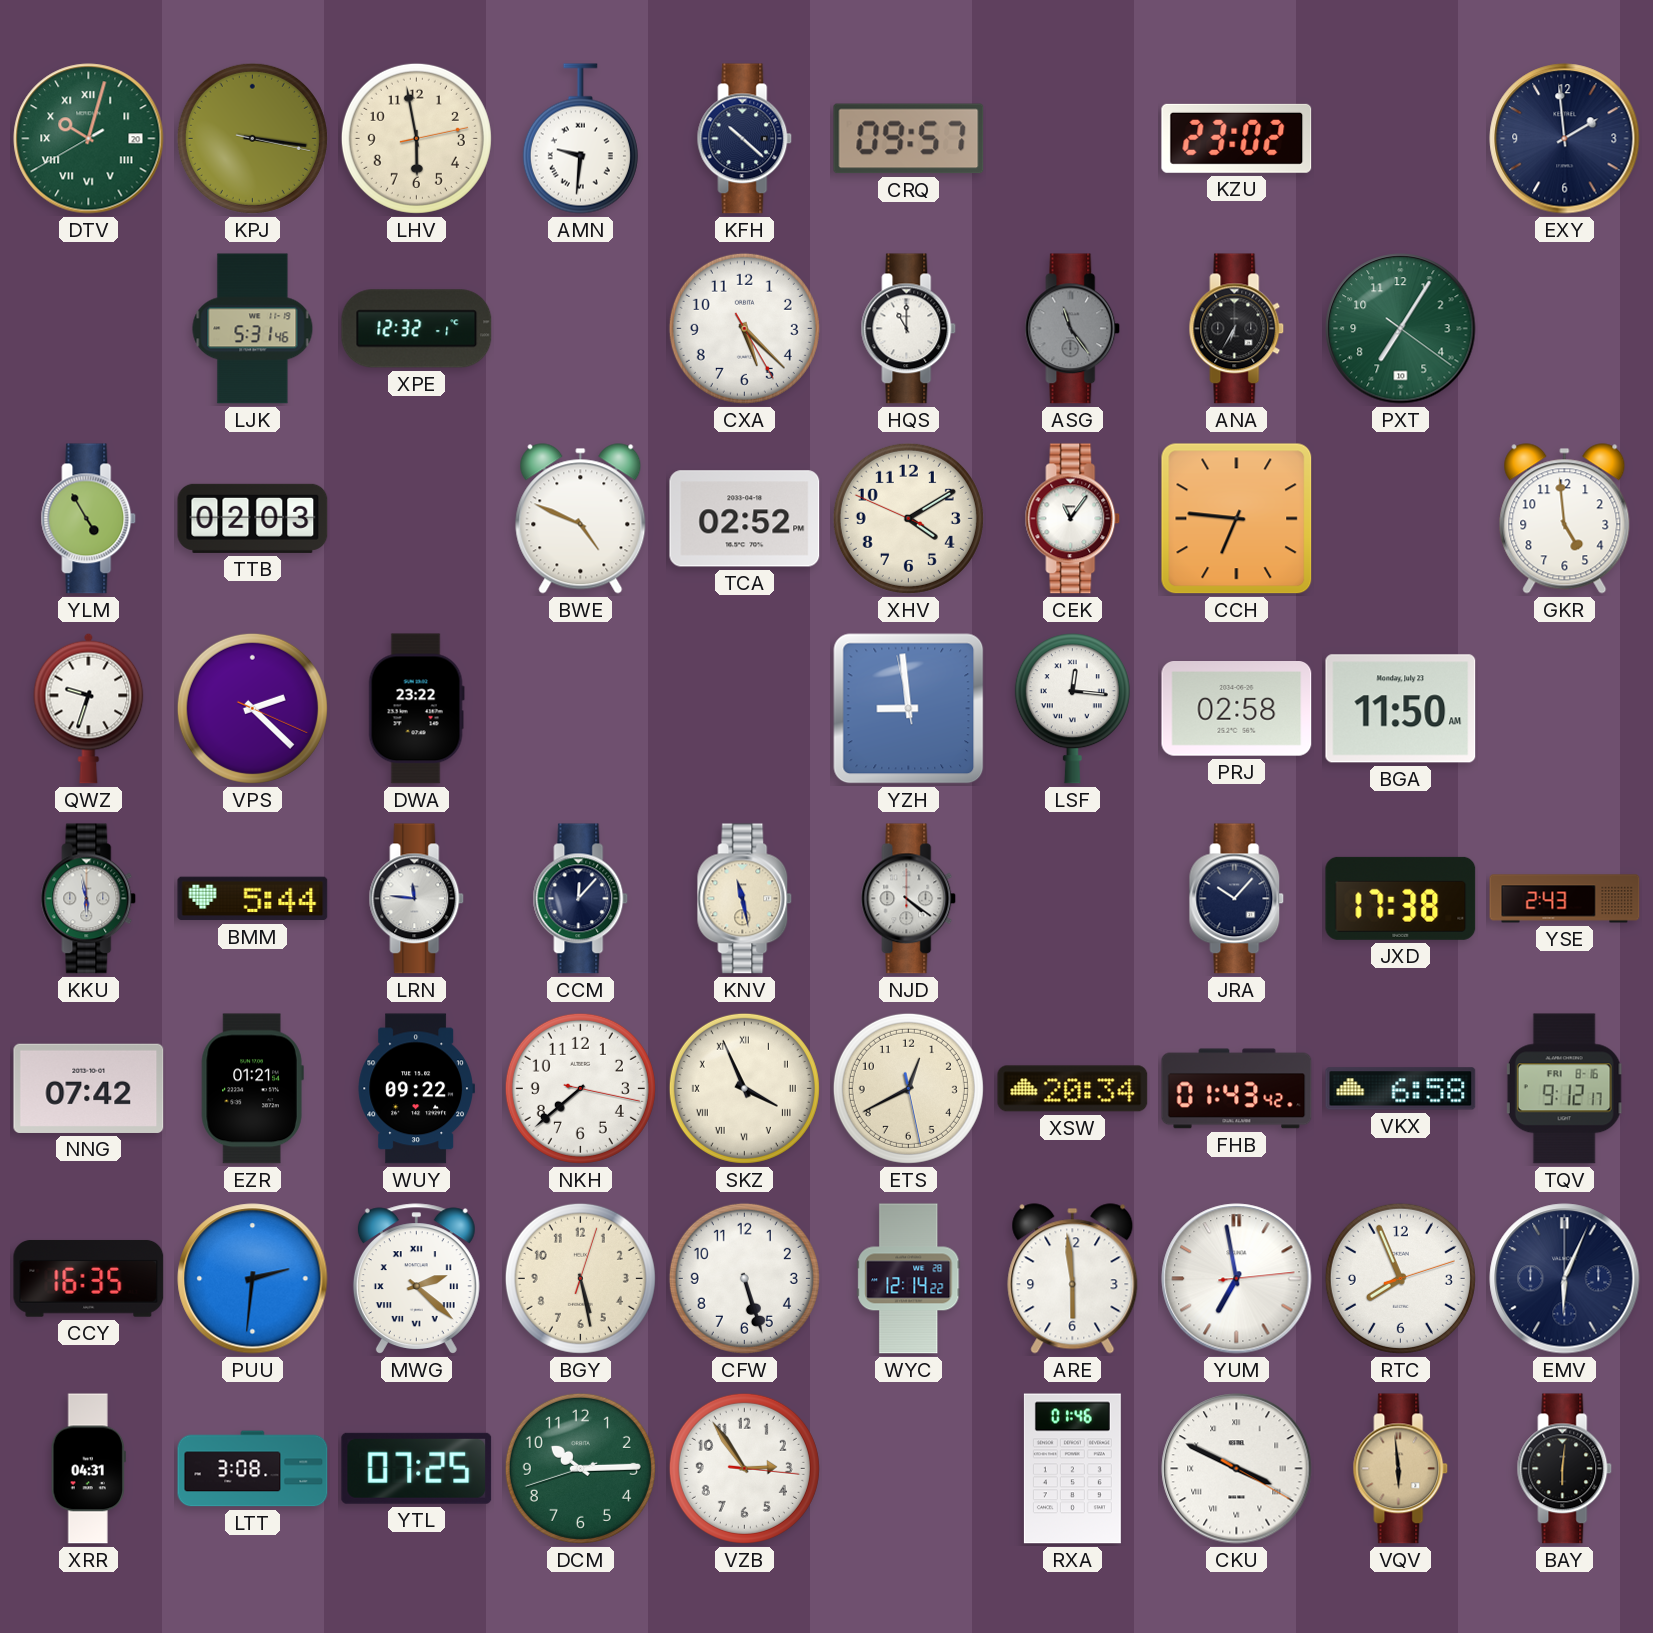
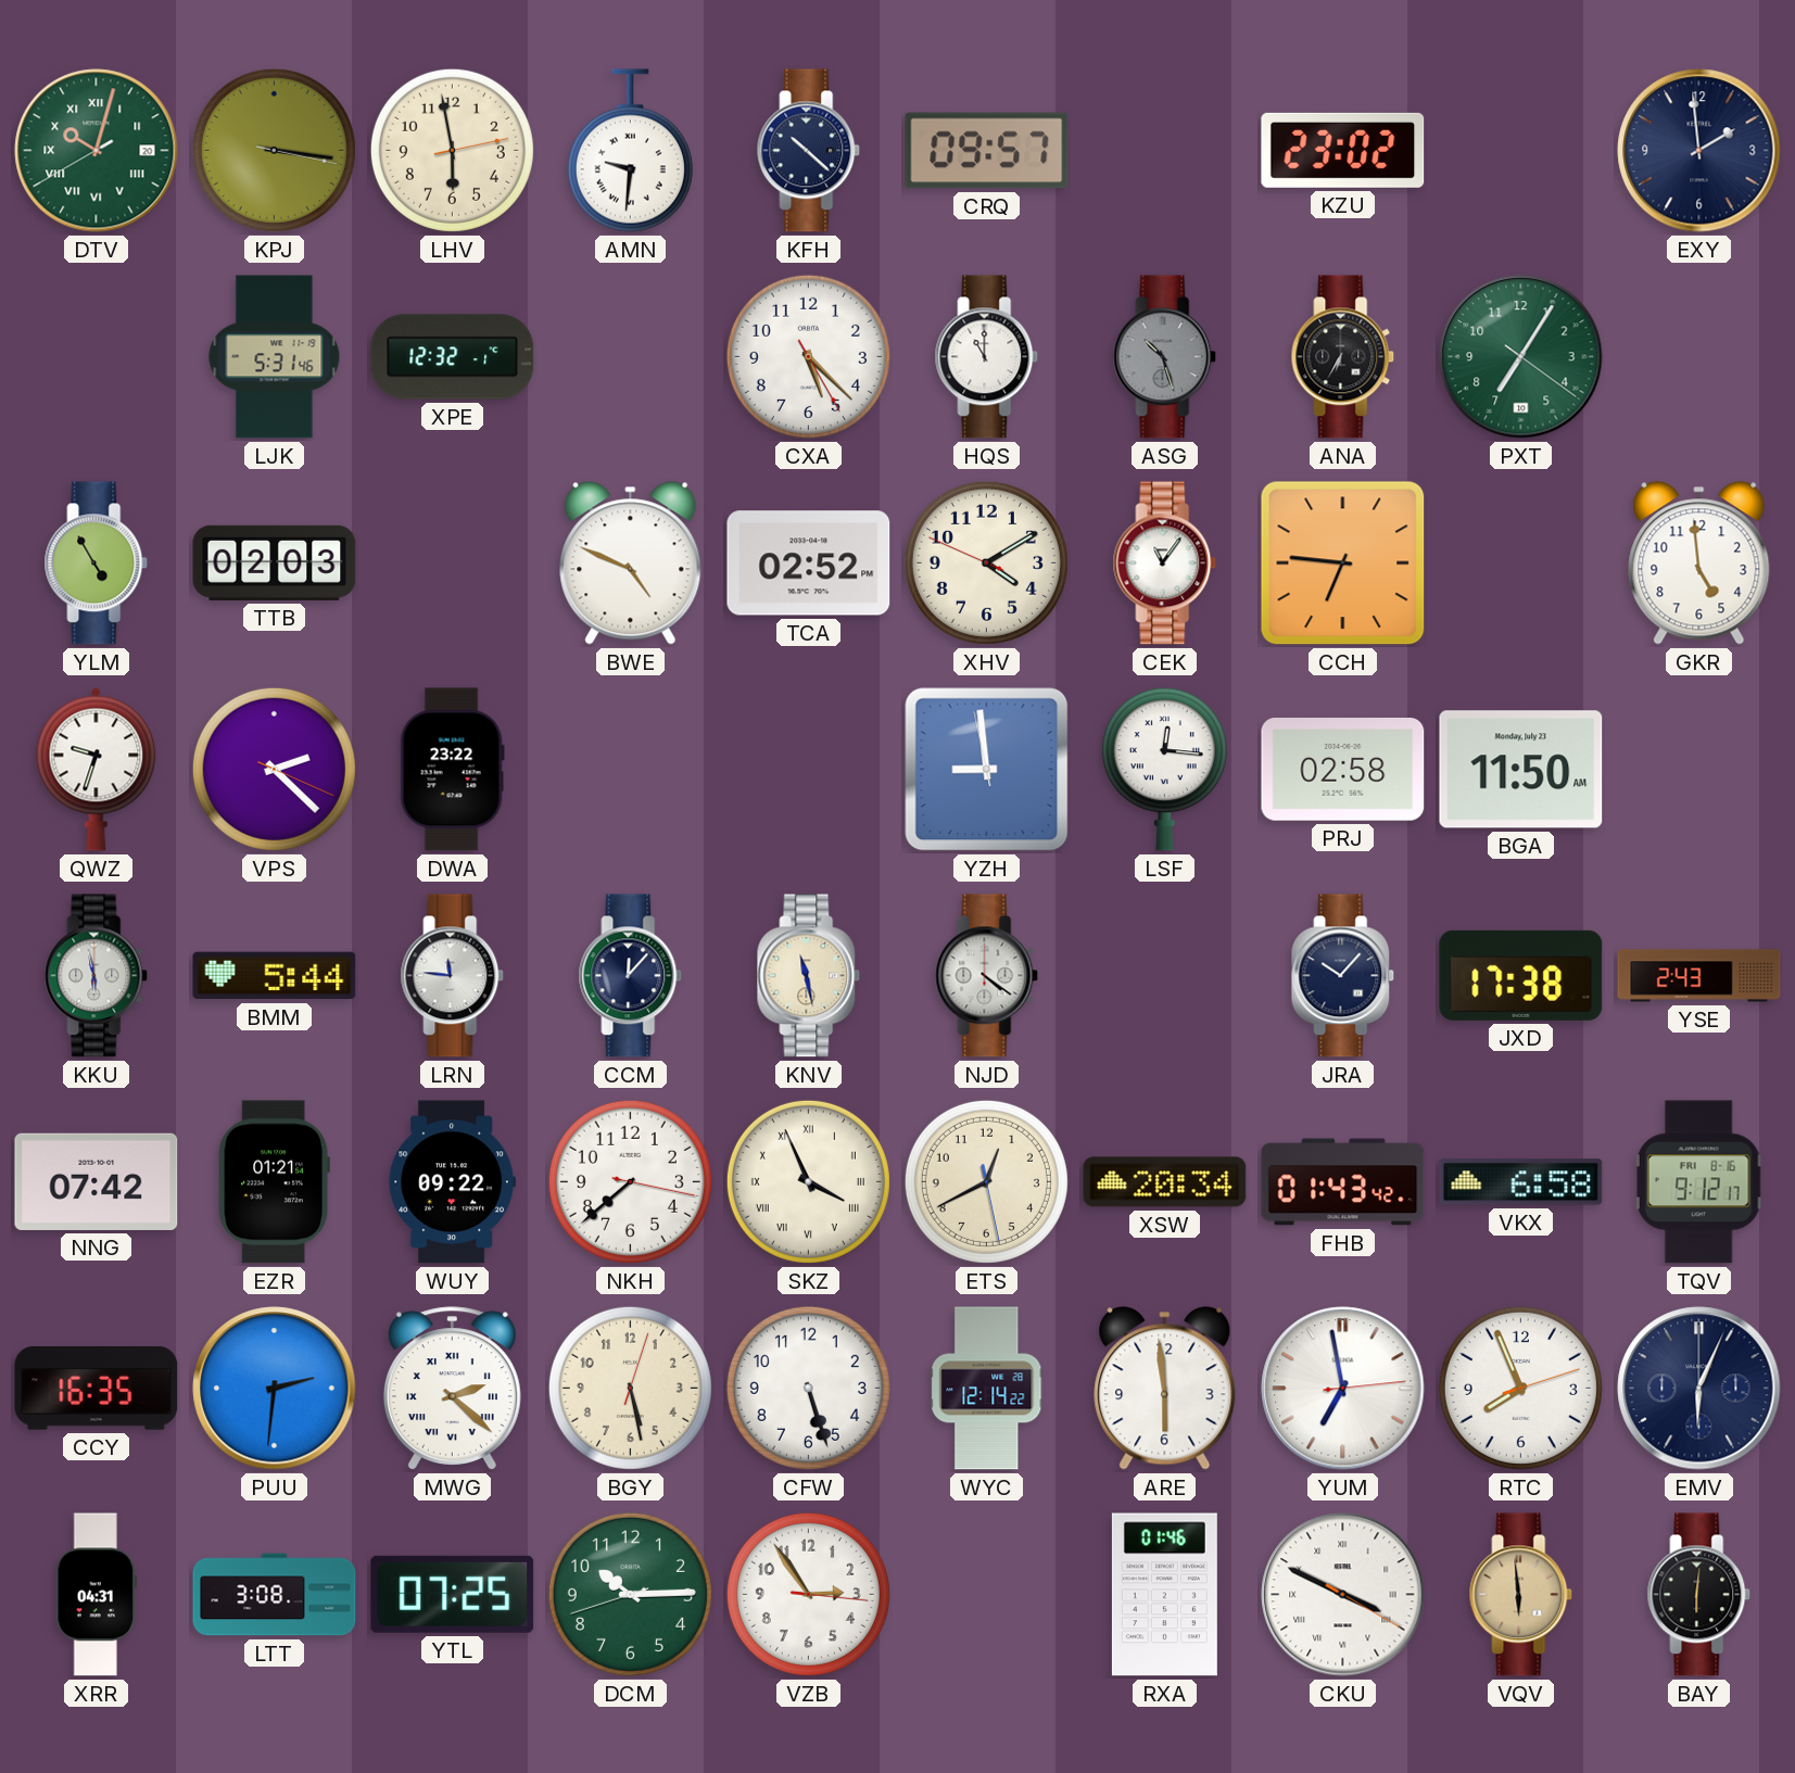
ASG: 11:24 -> 10:27 (1165, 357)
